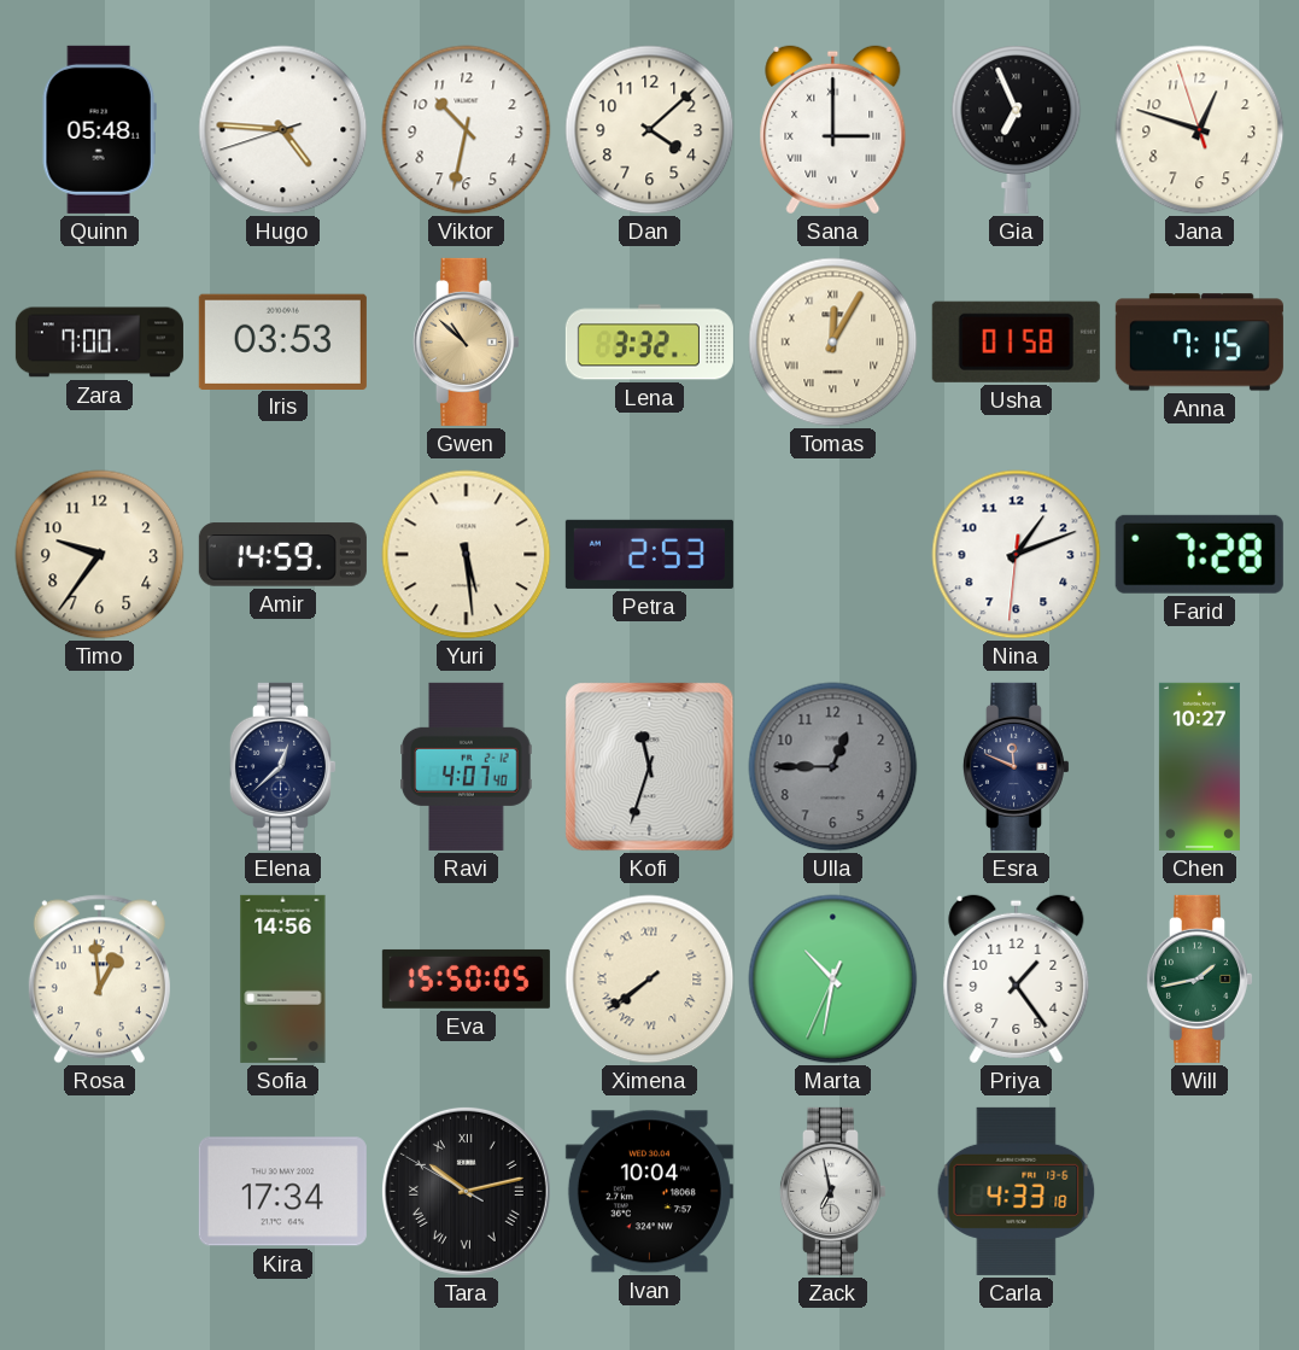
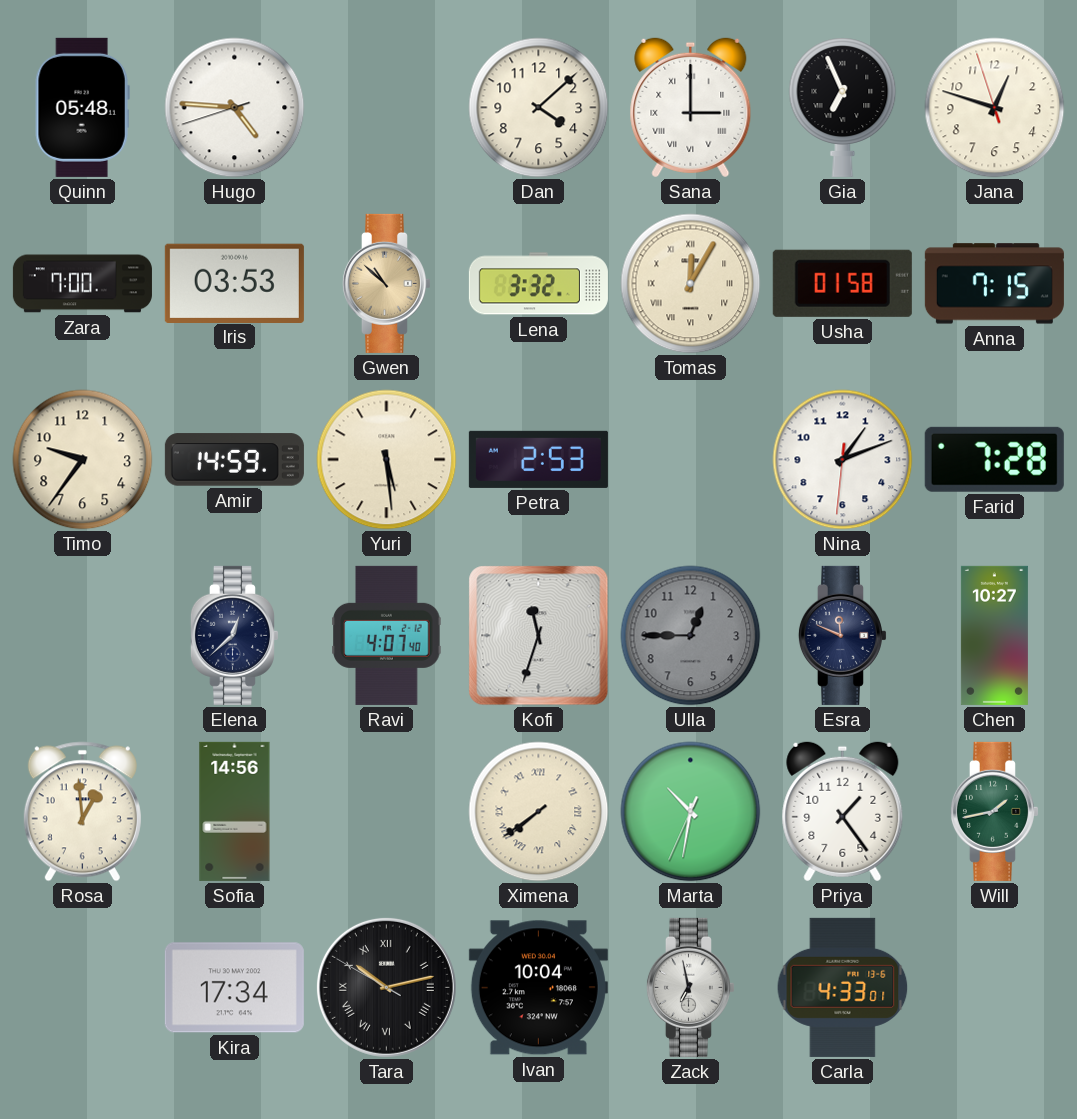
Viktor: 10:32 -> none (467, 130)
Eva: 15:50 -> none (466, 978)
Carla: 4:33:18 -> 4:33:01 (843, 987)
